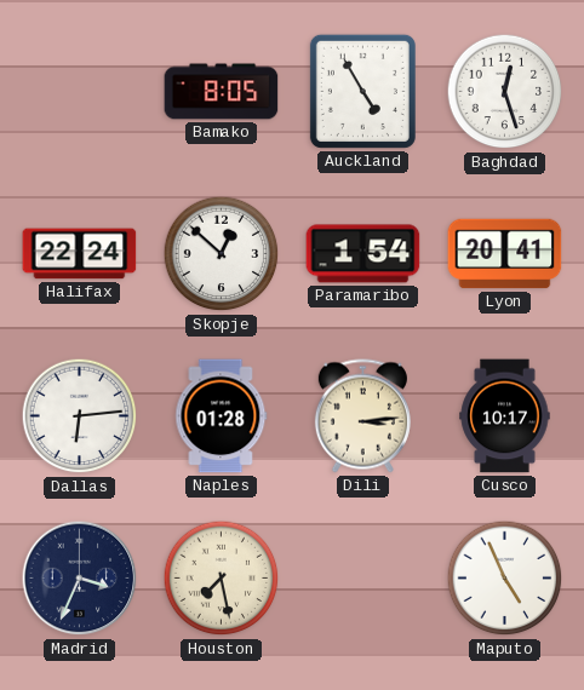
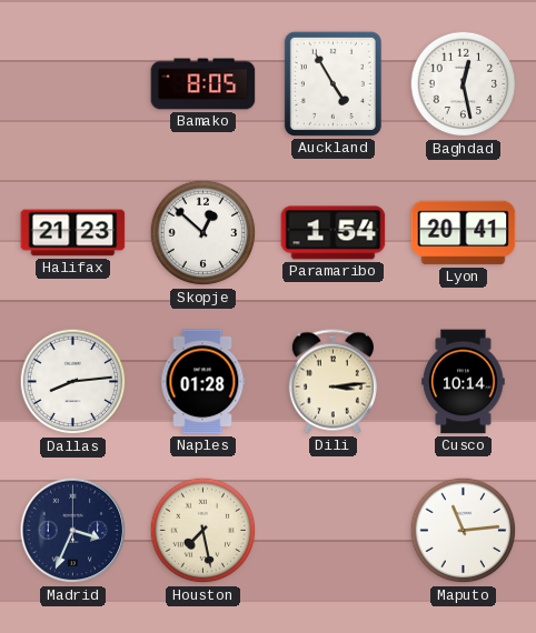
Baghdad: 12:27 -> 12:28 (464, 84)
Halifax: 22:24 -> 21:23 (73, 233)
Dallas: 6:14 -> 8:14 (73, 382)
Cusco: 10:17 -> 10:14 (464, 382)
Maputo: 4:56 -> 11:14 (464, 531)
